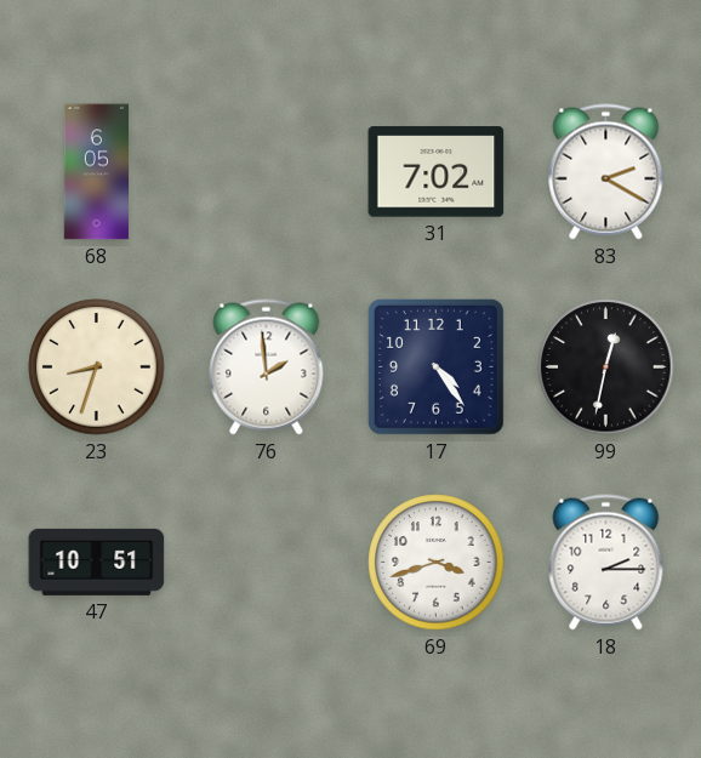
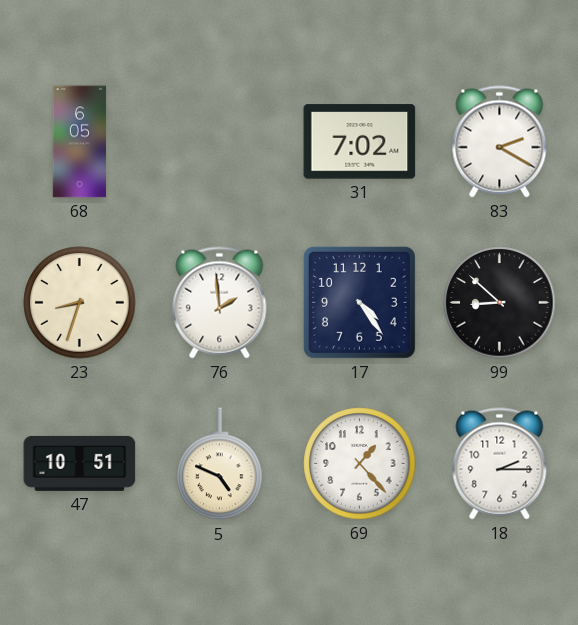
99: 12:32 -> 8:52 (500, 303)
5: none -> 4:49 (220, 464)
69: 3:42 -> 1:23 (360, 464)
